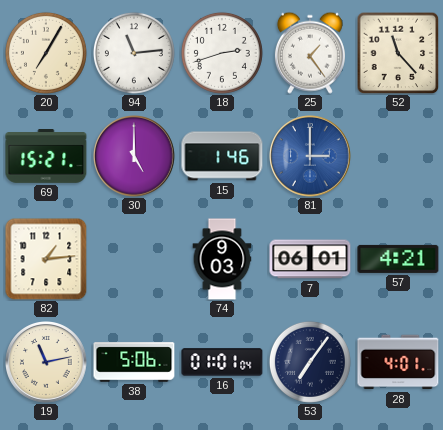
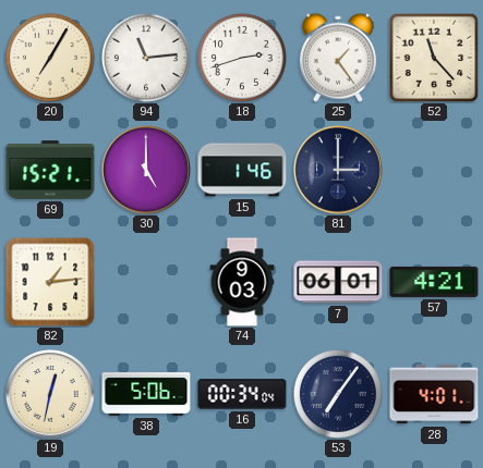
81 dial: blue -> navy (339, 171)
19: 11:13 -> 12:32 (51, 395)
16: 01:01 -> 00:34 (242, 394)
